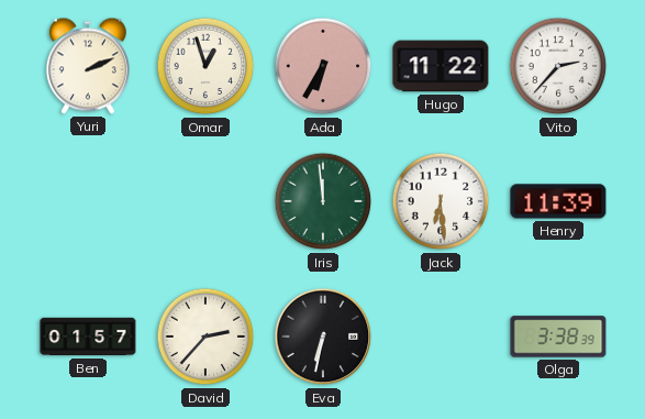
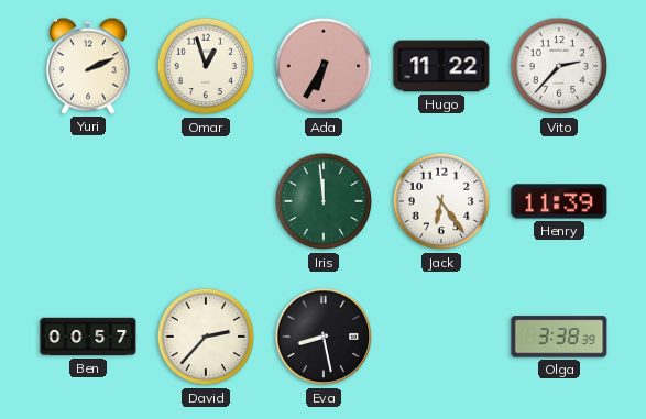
Jack: 6:29 -> 6:24 (441, 201)
Ben: 01:57 -> 00:57 (88, 337)
Eva: 6:32 -> 8:28 (324, 337)
